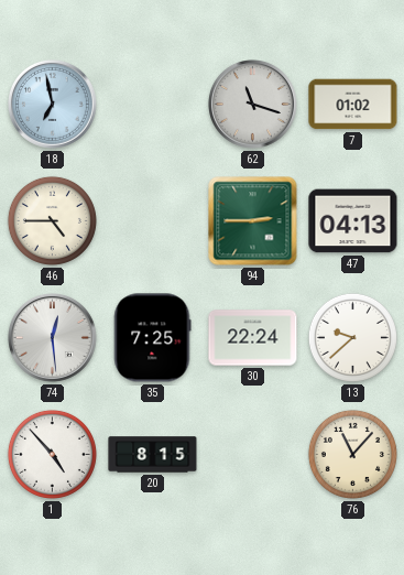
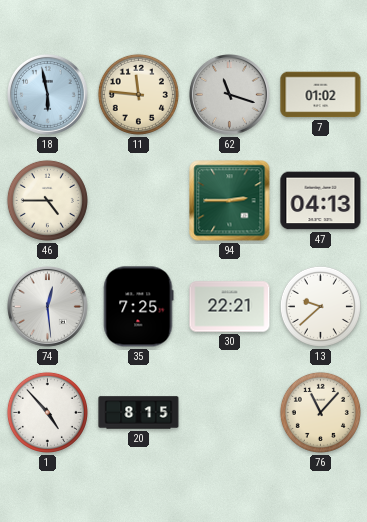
18: 6:58 -> 5:58 (48, 95)
11: none -> 11:46 (138, 94)
30: 22:24 -> 22:21 (230, 307)
